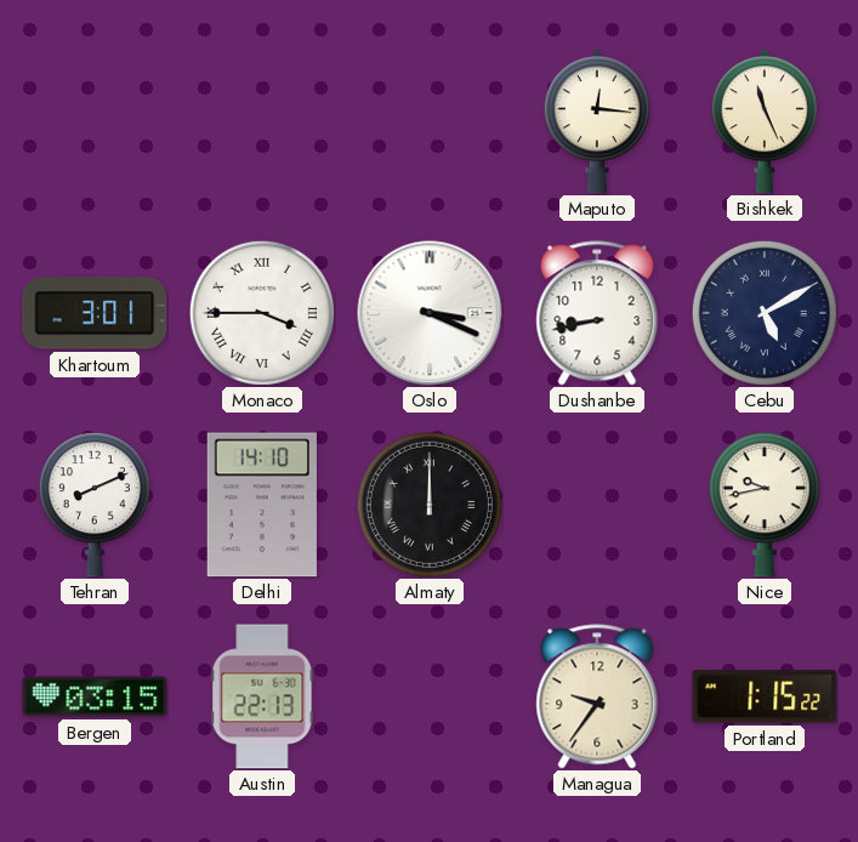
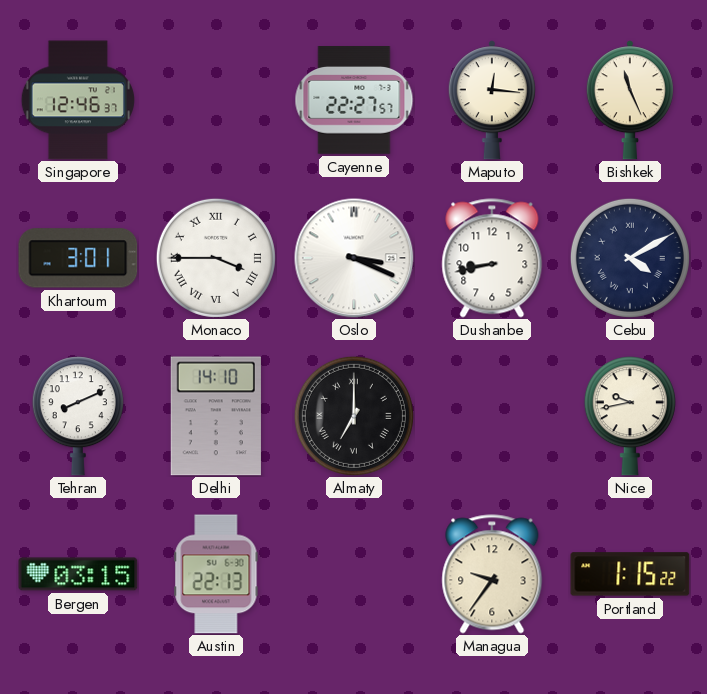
Singapore: none -> 12:46 (77, 100)
Cayenne: none -> 22:27 (354, 100)
Cebu: 5:10 -> 4:10 (630, 258)
Almaty: 12:00 -> 7:00 (354, 416)
